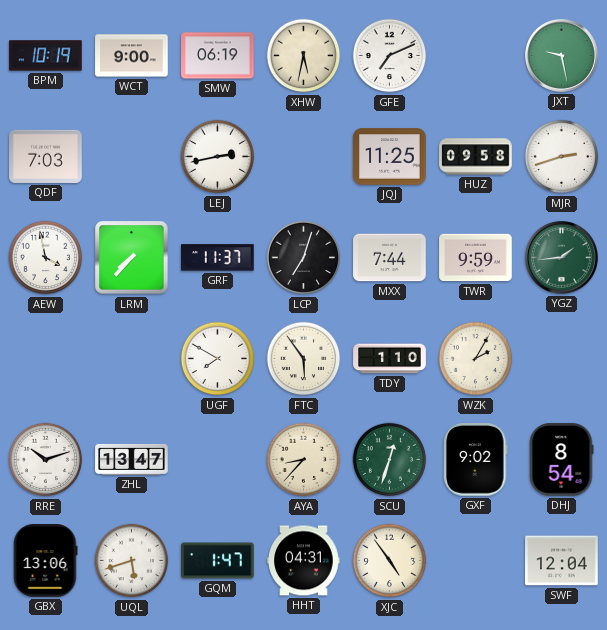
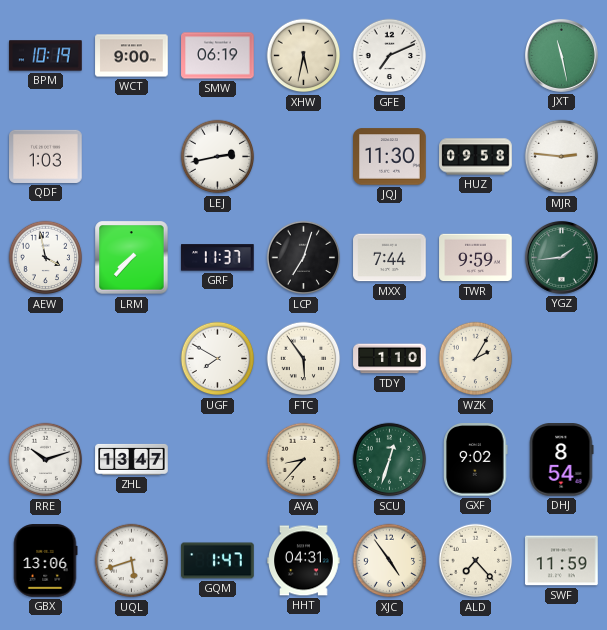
JXT: 9:28 -> 11:28 (561, 55)
QDF: 7:03 -> 1:03 (46, 156)
JQJ: 11:25 -> 11:30 (390, 157)
MJR: 2:42 -> 2:46 (562, 157)
ALD: none -> 7:23 (476, 561)
SWF: 12:04 -> 11:59 (562, 561)
